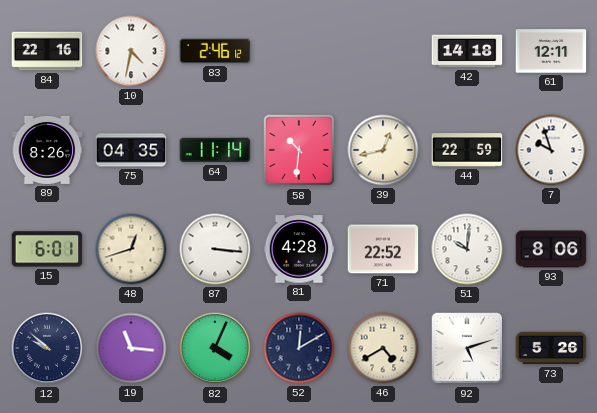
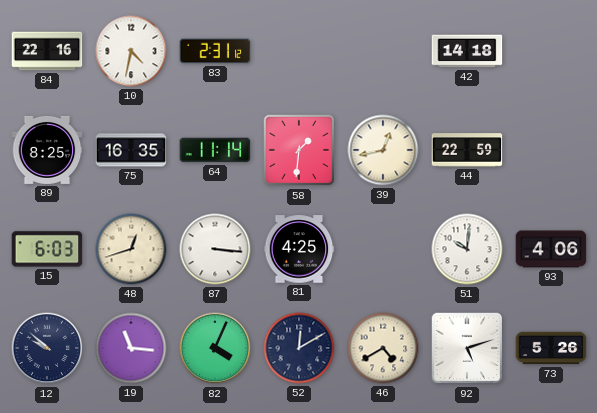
83: 2:46 -> 2:31 (215, 51)
61: 12:11 -> none (551, 51)
89: 8:26 -> 8:25 (47, 150)
75: 04:35 -> 16:35 (131, 150)
58: 10:31 -> 1:31 (299, 150)
7: 9:57 -> none (551, 150)
15: 6:01 -> 6:03 (47, 249)
81: 4:28 -> 4:25 (299, 249)
71: 22:52 -> none (383, 249)
93: 8:06 -> 4:06 (551, 249)
